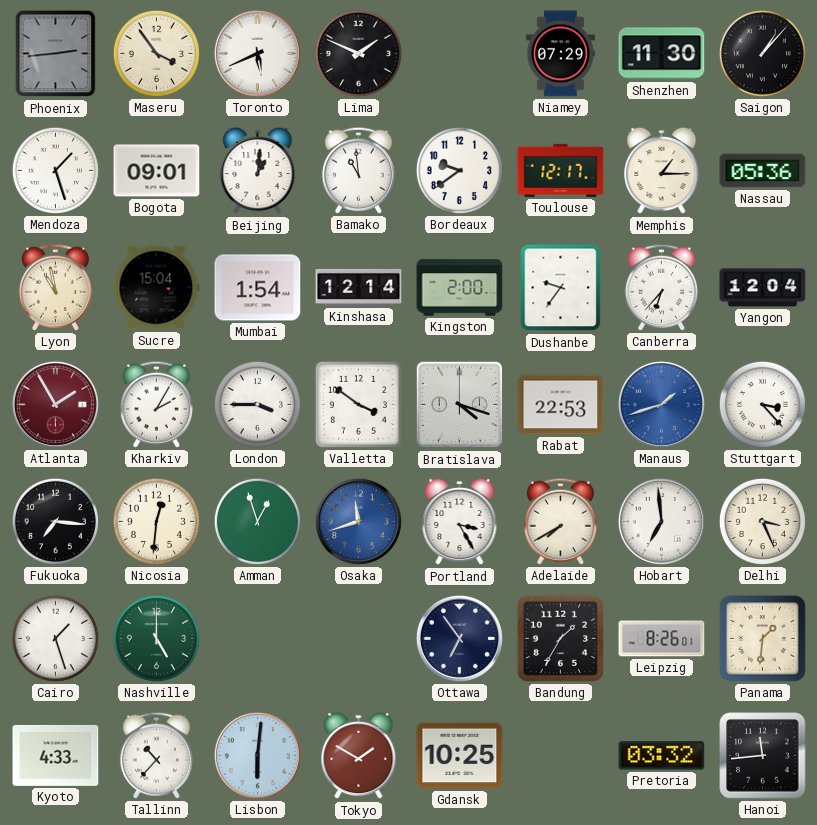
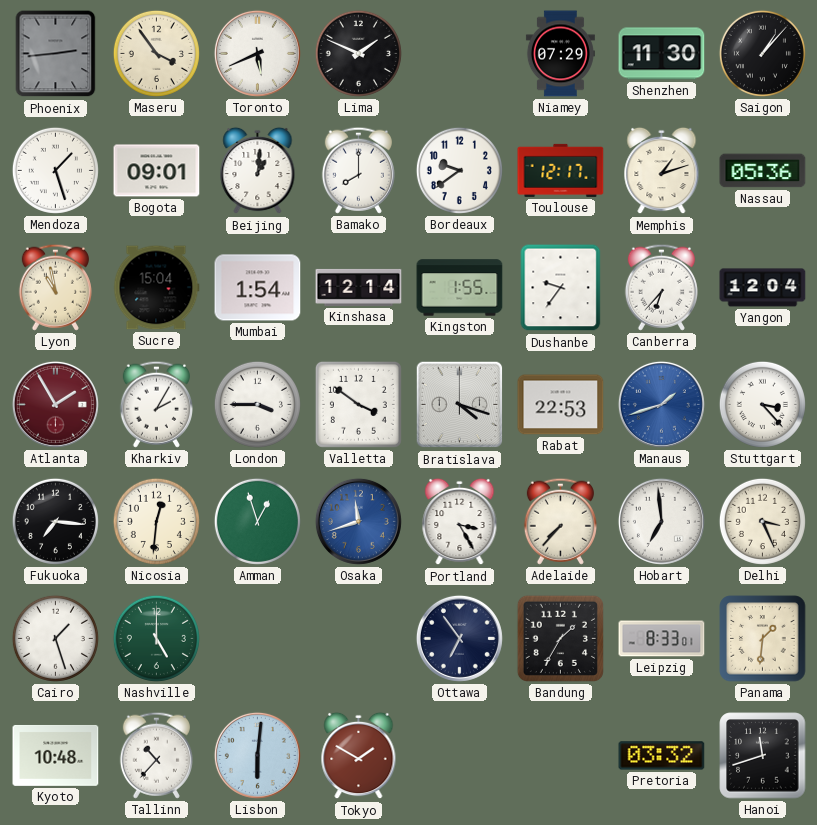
Bamako: 10:59 -> 8:00 (358, 170)
Memphis: 1:15 -> 1:12 (662, 171)
Kingston: 2:00 -> 1:55 (460, 288)
Adelaide: 7:40 -> 7:37 (560, 521)
Leipzig: 8:26 -> 8:33 (662, 639)
Kyoto: 4:33 -> 10:48 (56, 755)
Gdansk: 10:25 -> none (460, 756)
Hanoi: 11:44 -> 11:42 (763, 756)
